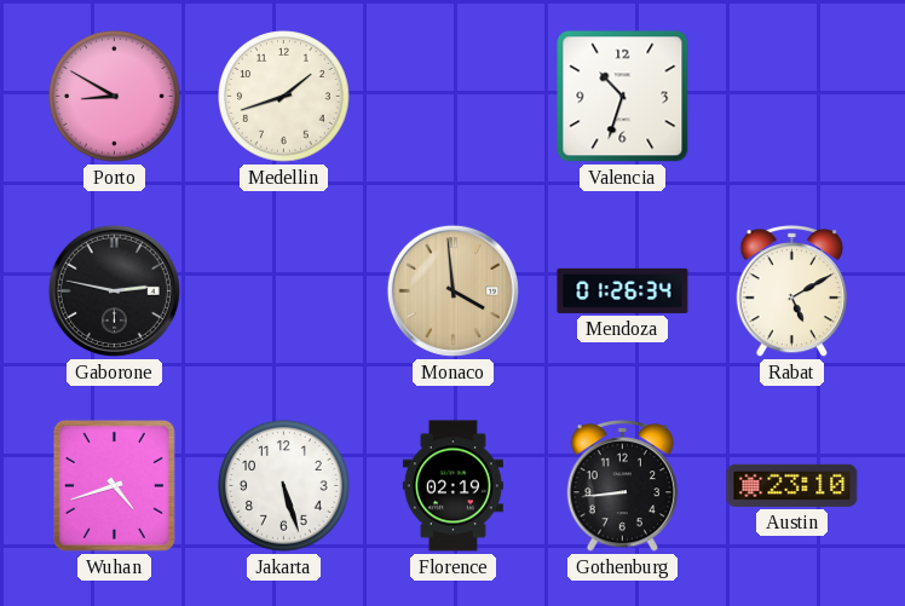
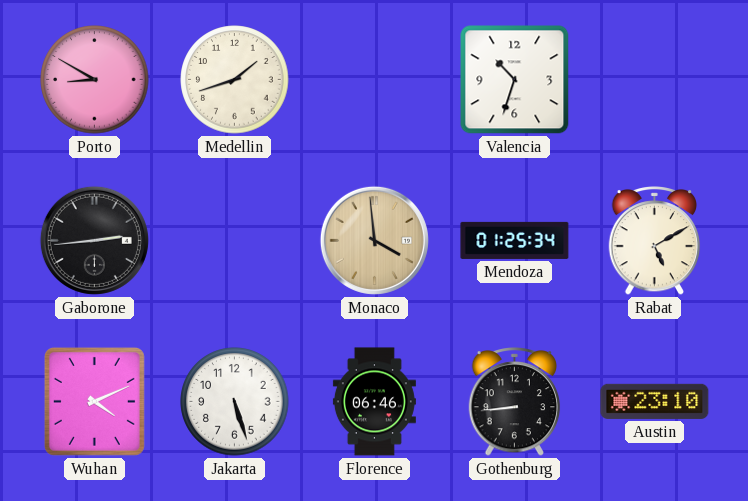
Gaborone: 2:47 -> 2:44 (94, 240)
Mendoza: 01:26 -> 01:25 (515, 240)
Wuhan: 4:42 -> 4:11 (94, 401)
Florence: 02:19 -> 06:46 (374, 402)
